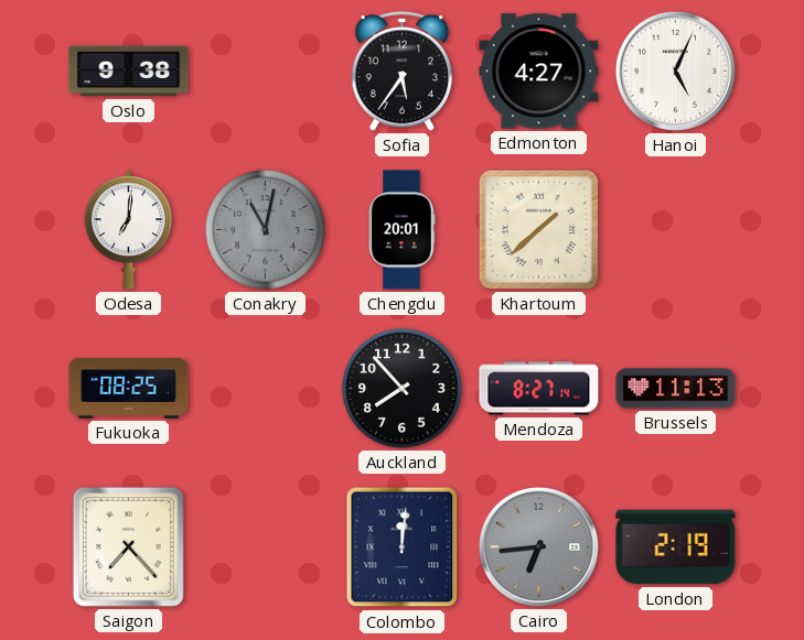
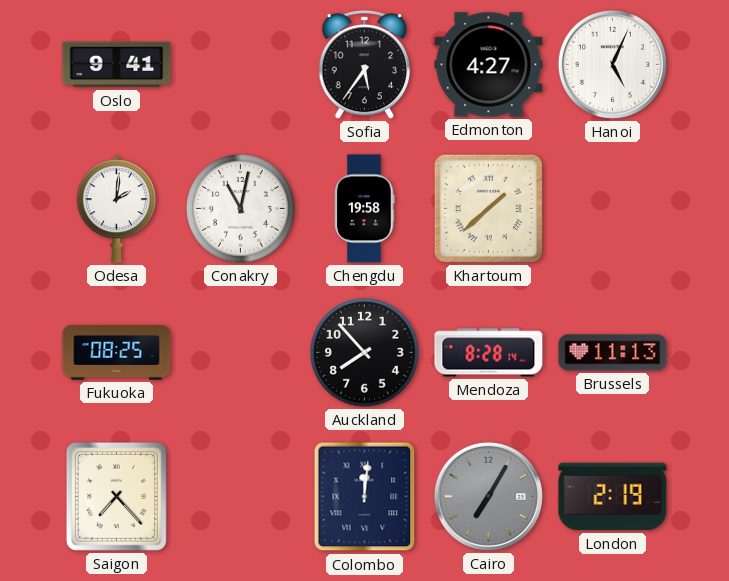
Oslo: 9:38 -> 9:41 (117, 65)
Odesa: 7:01 -> 2:01 (116, 209)
Conakry dial: grey -> white (241, 209)
Chengdu: 20:01 -> 19:58 (364, 209)
Mendoza: 8:27 -> 8:28 (489, 353)
Cairo: 6:44 -> 7:05 (488, 496)
